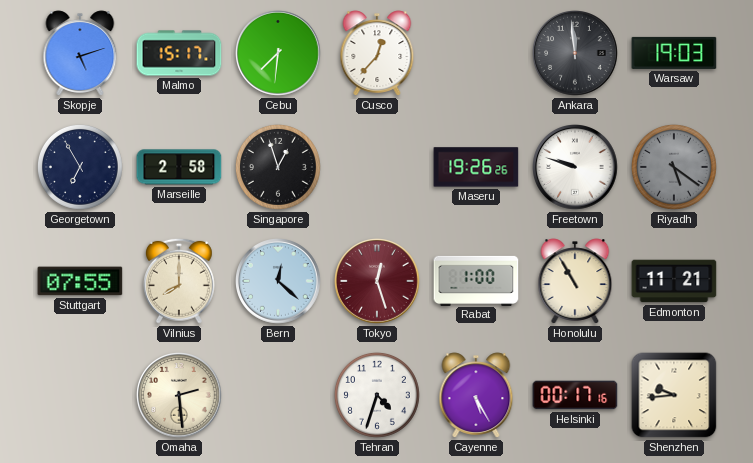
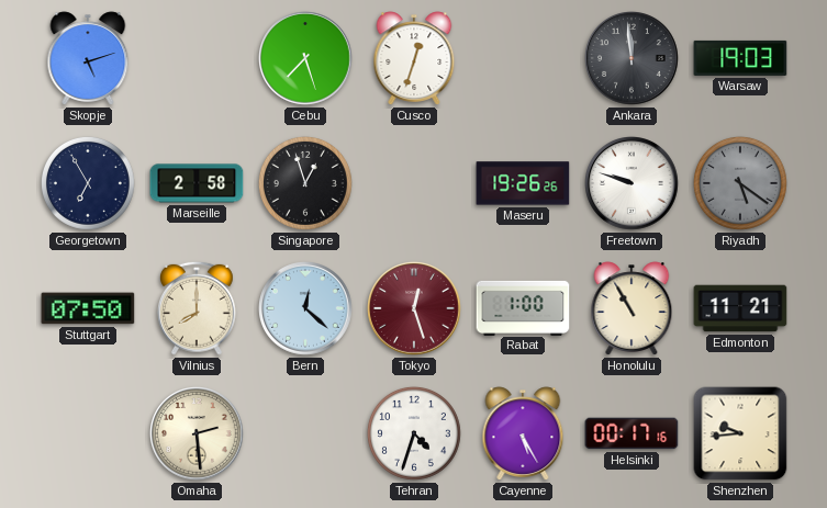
Malmo: 15:17 -> none (179, 53)
Cebu: 7:31 -> 7:27 (306, 59)
Cusco: 12:37 -> 12:33 (414, 58)
Stuttgart: 07:55 -> 07:50 (88, 308)
